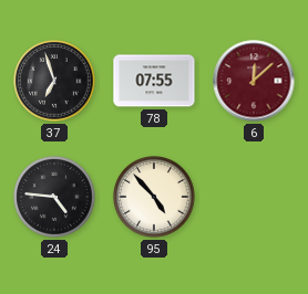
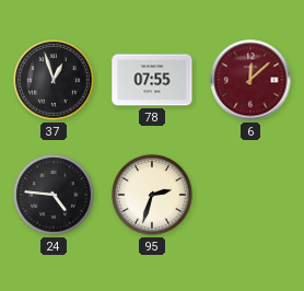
37: 6:57 -> 12:57 (54, 80)
95: 4:53 -> 2:33 (152, 195)
